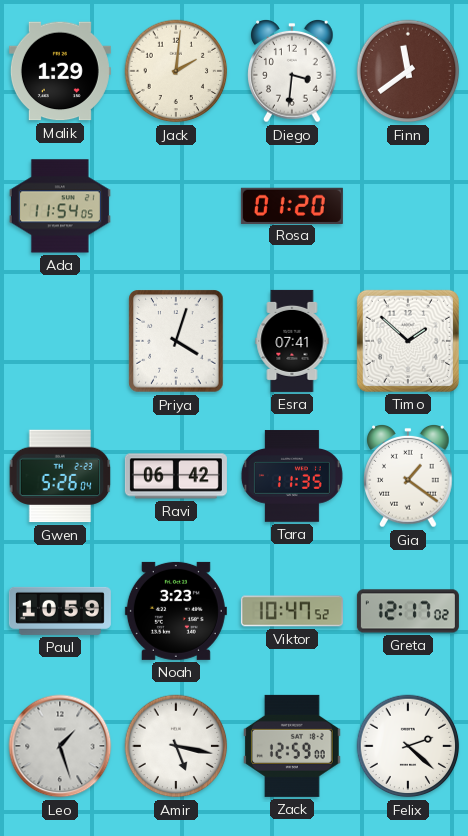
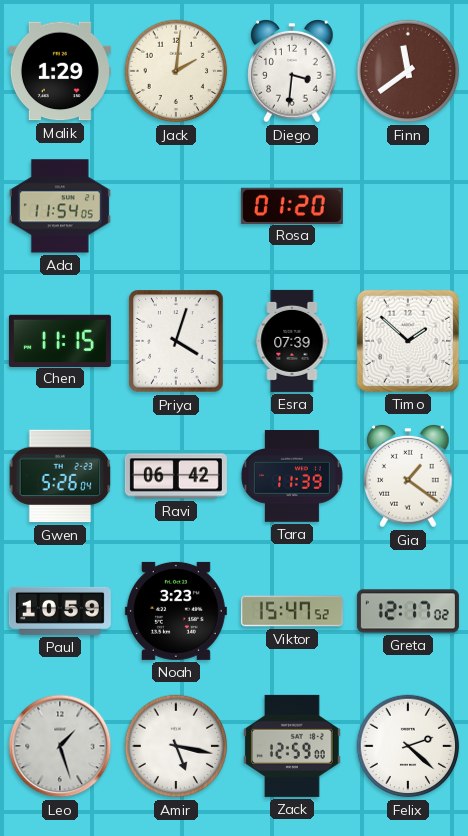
Chen: none -> 11:15 (60, 340)
Esra: 07:41 -> 07:39 (292, 341)
Tara: 11:35 -> 11:39 (292, 476)
Viktor: 10:47 -> 15:47 (292, 611)
